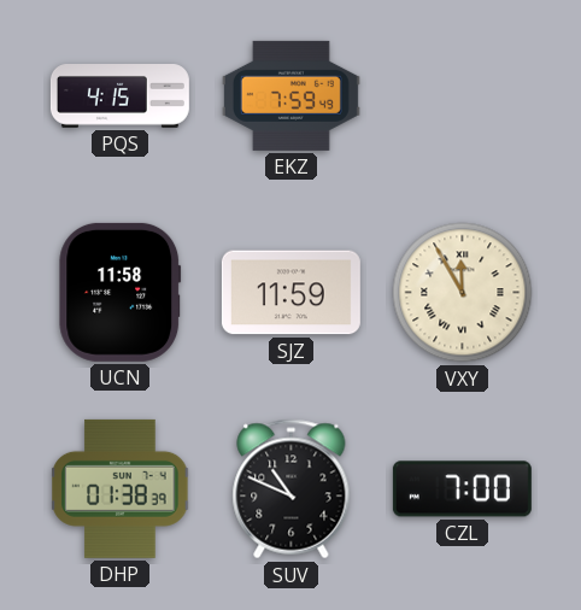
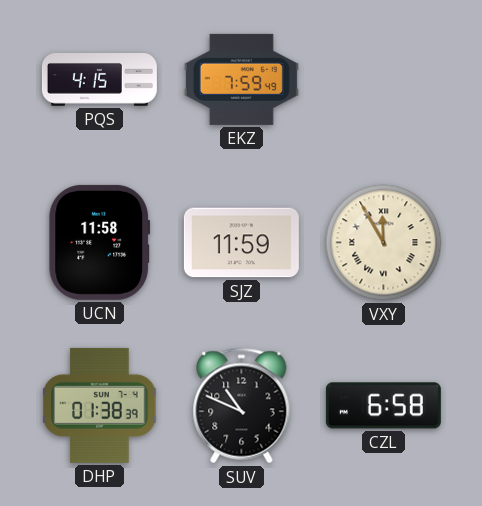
CZL: 7:00 -> 6:58 (383, 406)
